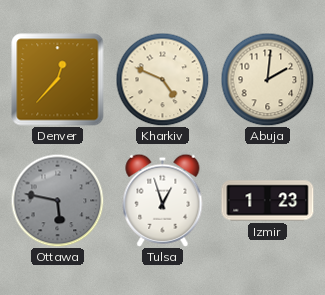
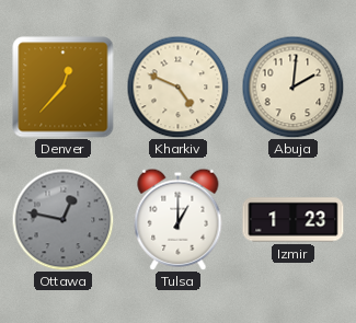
Ottawa: 5:47 -> 12:47 (62, 219)
Tulsa: 12:57 -> 1:00 (179, 219)
